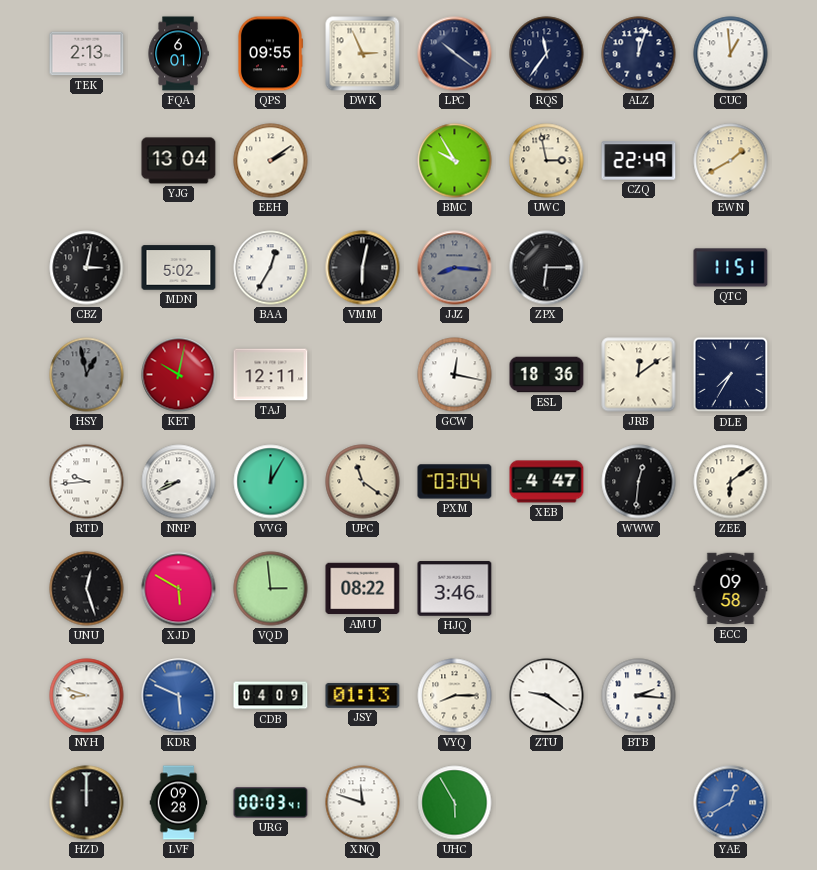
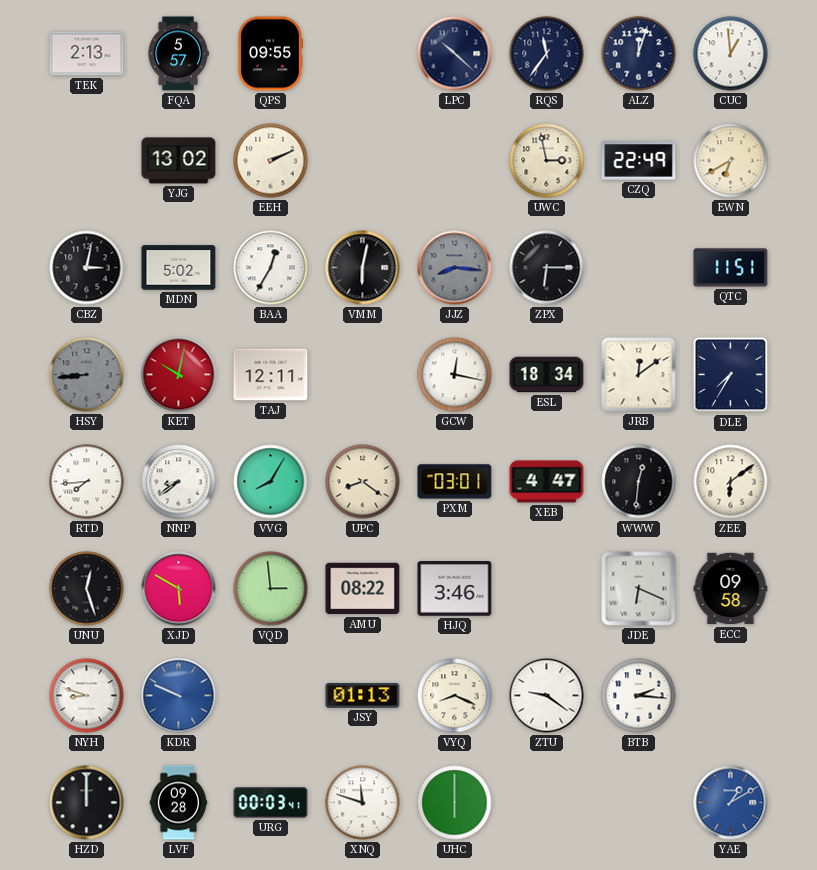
FQA: 6:01 -> 5:57 (178, 54)
DWK: 2:56 -> none (363, 54)
LPC: 10:21 -> 10:22 (455, 54)
YJG: 13:04 -> 13:02 (179, 161)
EEH: 2:09 -> 2:11 (271, 161)
BMC: 9:55 -> none (455, 161)
EWN: 1:40 -> 6:40 (731, 161)
HSY: 12:58 -> 8:44 (87, 375)
ESL: 18:36 -> 18:34 (547, 375)
RTD: 9:44 -> 7:44 (87, 482)
NNP: 8:41 -> 8:39 (179, 482)
VVG: 12:05 -> 8:05 (271, 482)
UPC: 11:21 -> 8:21 (363, 482)
PXM: 03:04 -> 03:01 (455, 482)
JDE: none -> 6:19 (639, 589)
KDR: 5:49 -> 9:49 (179, 696)
CDB: 04:09 -> none (271, 696)
VYQ: 8:15 -> 8:19 (455, 696)
UHC: 5:55 -> 6:00 (455, 803)
YAE: 12:40 -> 1:10 (731, 803)
